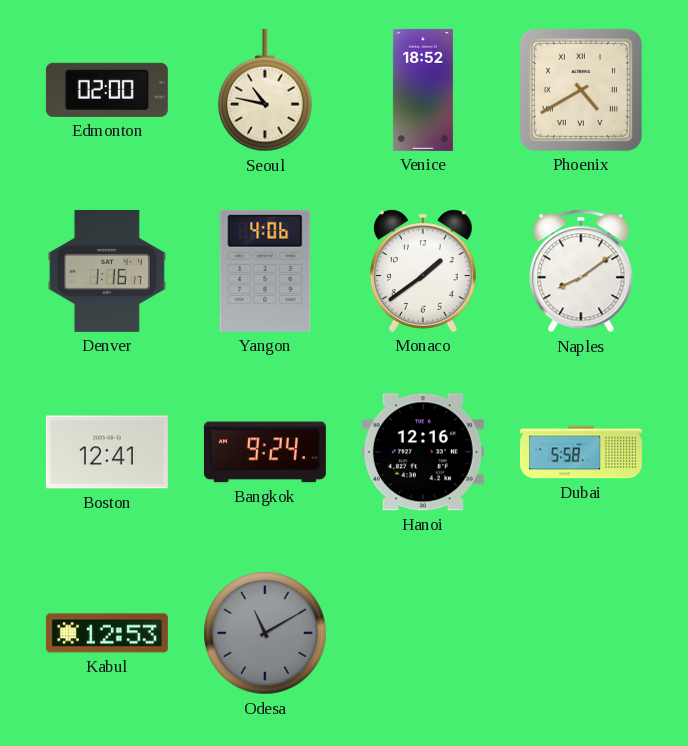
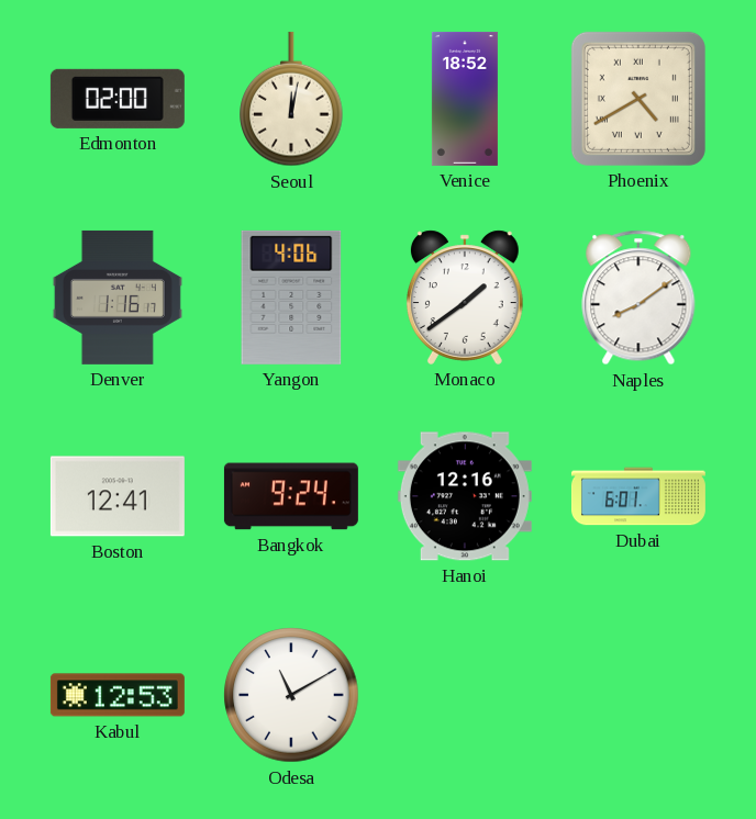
Seoul: 10:47 -> 12:02 (291, 99)
Dubai: 5:58 -> 6:01 (638, 496)
Odesa dial: grey -> white (291, 695)
